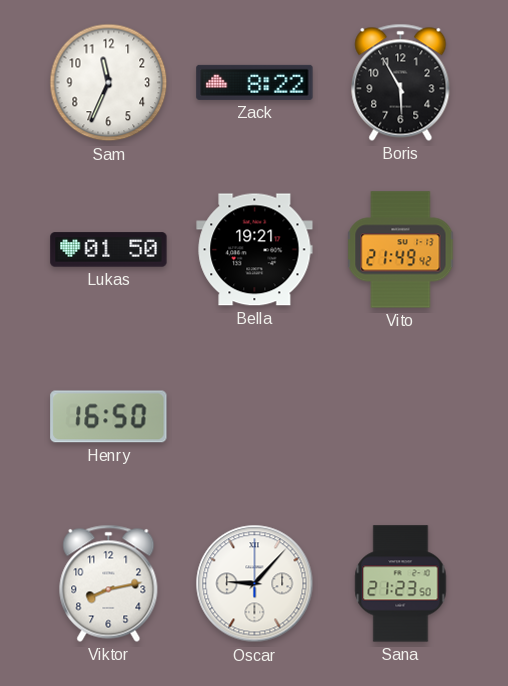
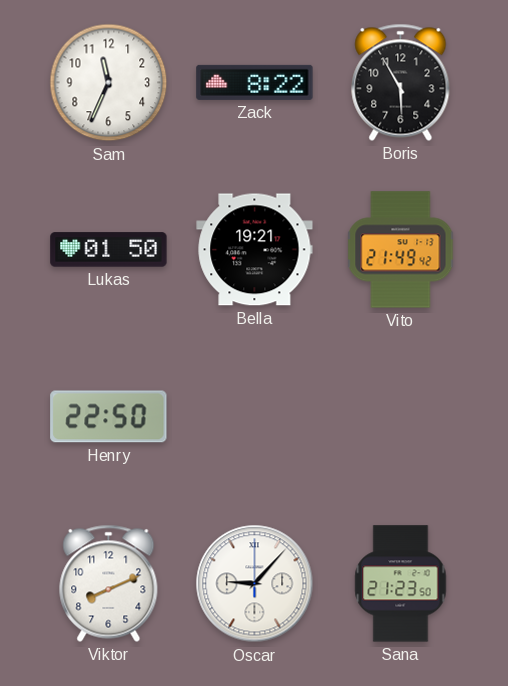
Henry: 16:50 -> 22:50 (109, 417)
Viktor: 8:13 -> 8:11 (109, 583)
